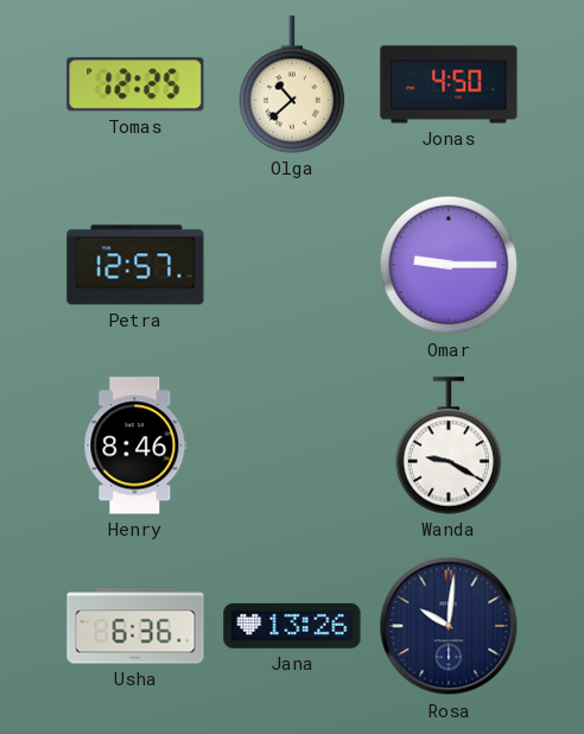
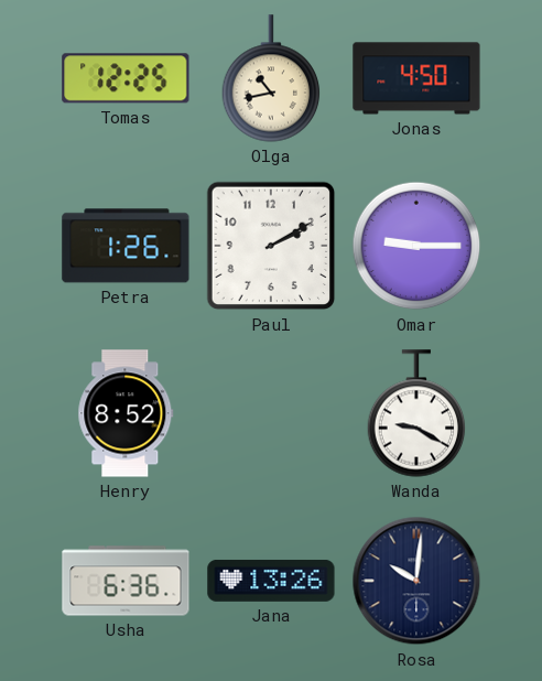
Olga: 10:38 -> 10:43 (271, 78)
Petra: 12:57 -> 1:26 (126, 246)
Paul: none -> 2:10 (271, 246)
Henry: 8:46 -> 8:52 (126, 413)
